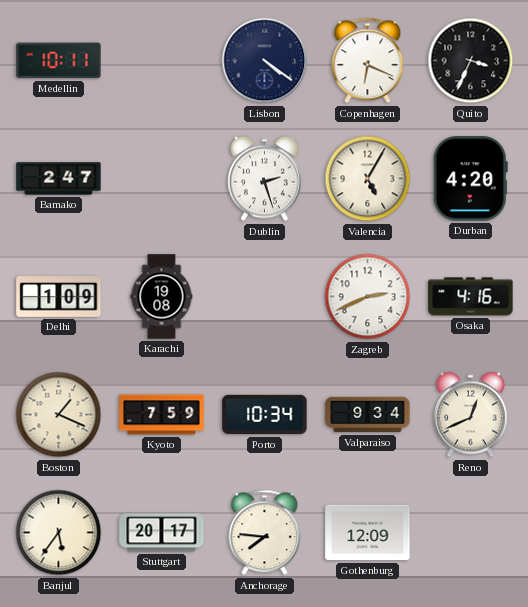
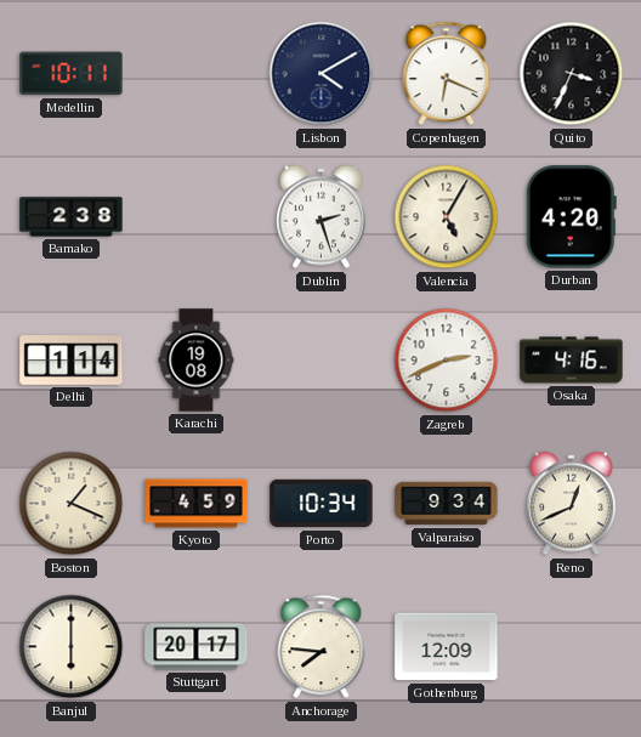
Lisbon: 4:21 -> 4:10 (322, 74)
Bamako: 2:47 -> 2:38 (72, 217)
Delhi: 1:09 -> 1:14 (72, 361)
Kyoto: 7:59 -> 4:59 (197, 504)
Banjul: 5:36 -> 6:00 (72, 647)
